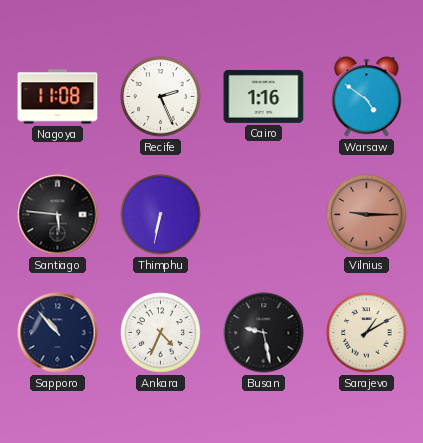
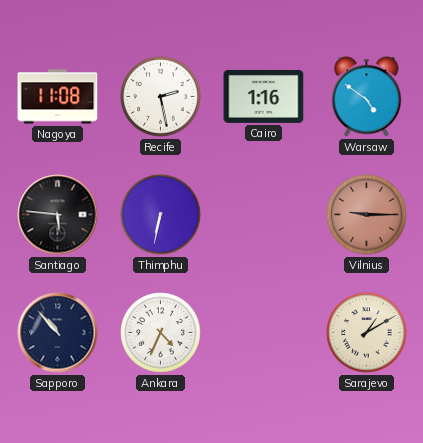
Recife: 2:26 -> 2:28 (161, 97)
Busan: 9:28 -> none (264, 333)
